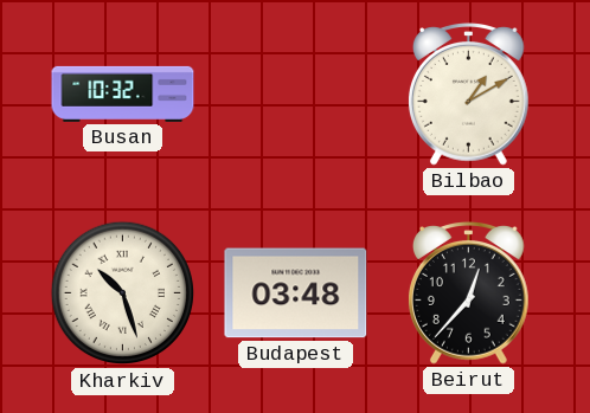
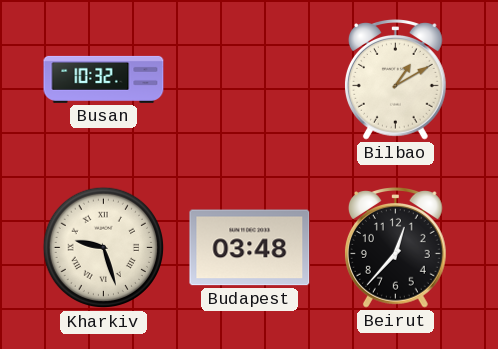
Kharkiv: 10:27 -> 9:27 (104, 248)
